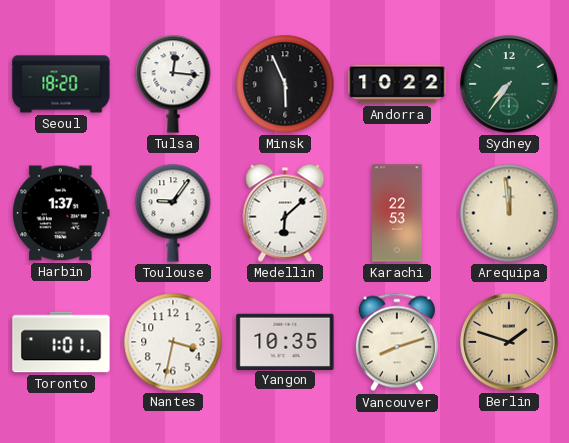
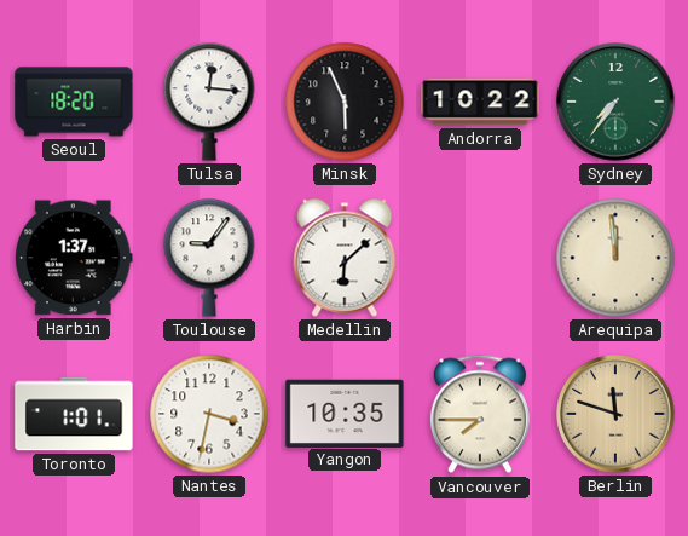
Karachi: 22:53 -> none (397, 213)
Vancouver: 8:12 -> 7:45 (480, 414)
Berlin: 1:48 -> 11:48 (615, 414)
